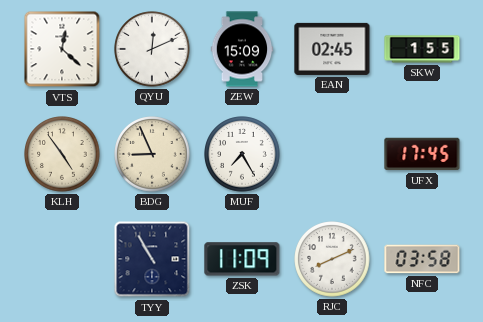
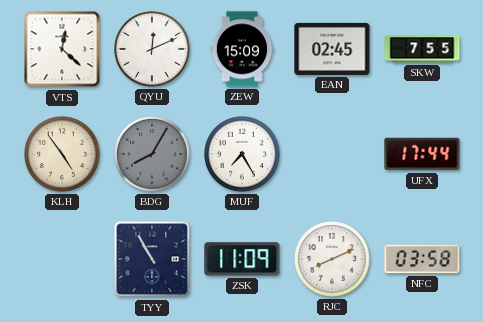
SKW: 1:55 -> 7:55 (422, 49)
BDG: 8:56 -> 8:05 (152, 154)
BDG dial: cream -> grey (152, 154)
UFX: 17:45 -> 17:44 (422, 154)
